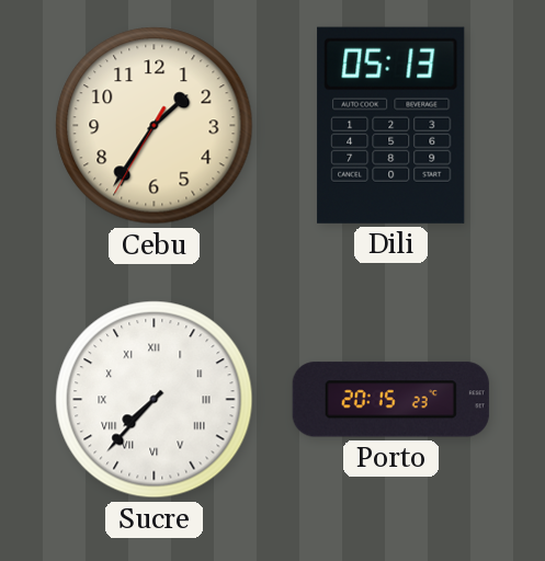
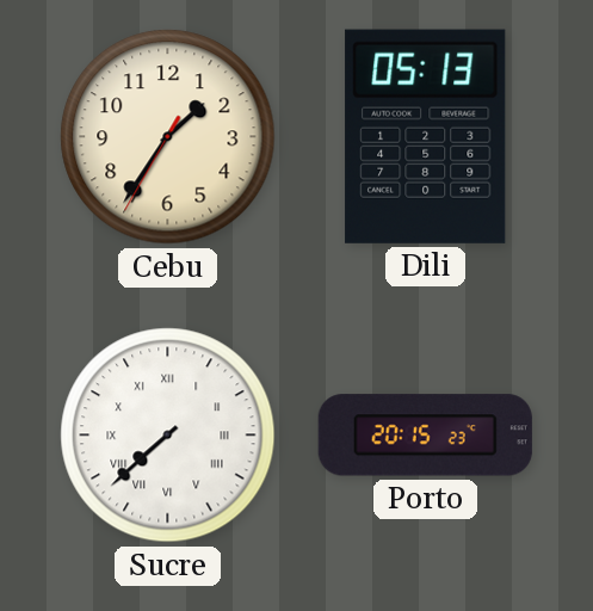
Sucre: 7:37 -> 7:38 (168, 436)
